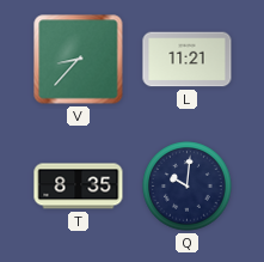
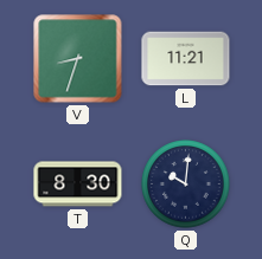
V: 8:37 -> 8:33 (78, 59)
T: 8:35 -> 8:30 (78, 184)
